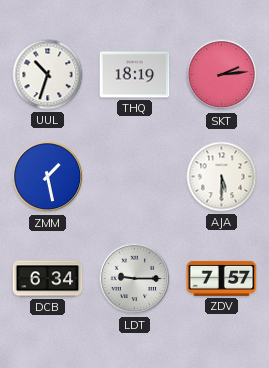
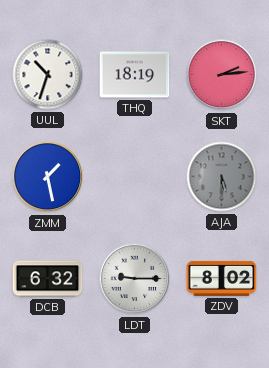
AJA dial: white -> grey (222, 177)
DCB: 6:34 -> 6:32 (48, 279)
ZDV: 7:57 -> 8:02 (222, 278)
